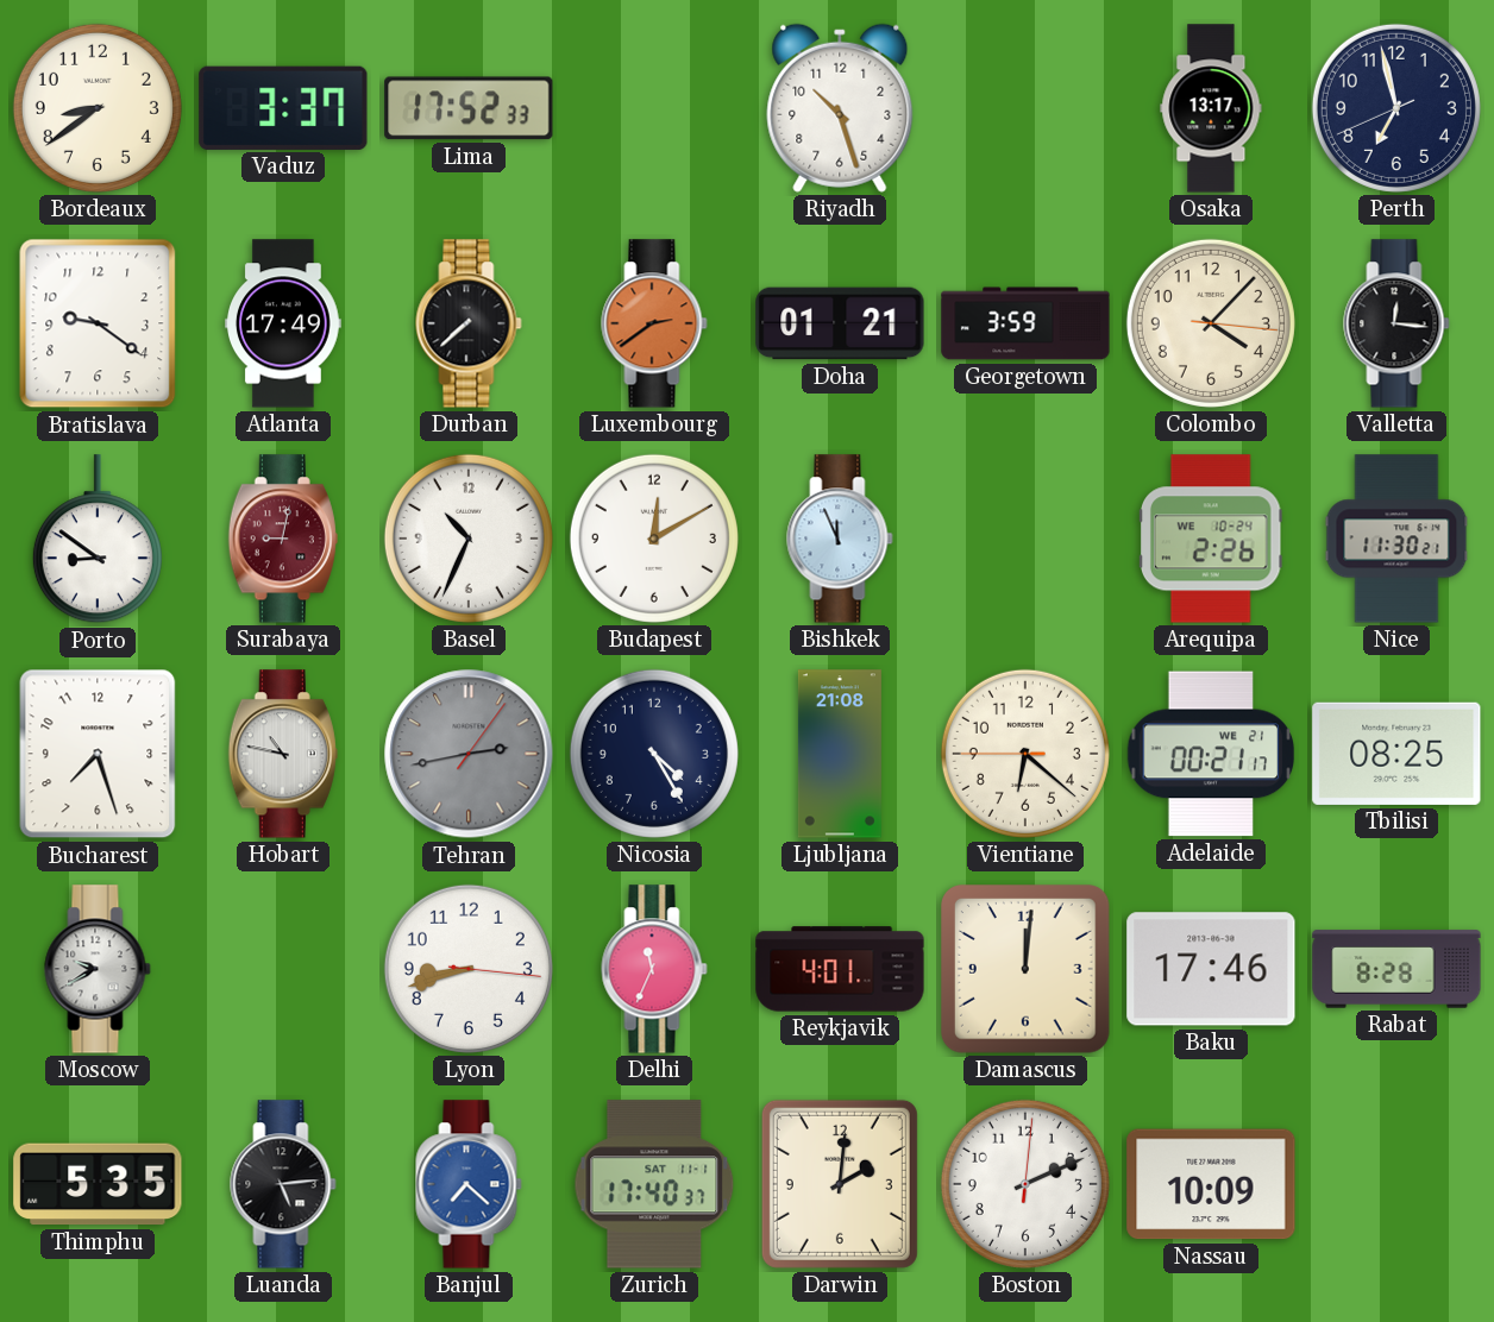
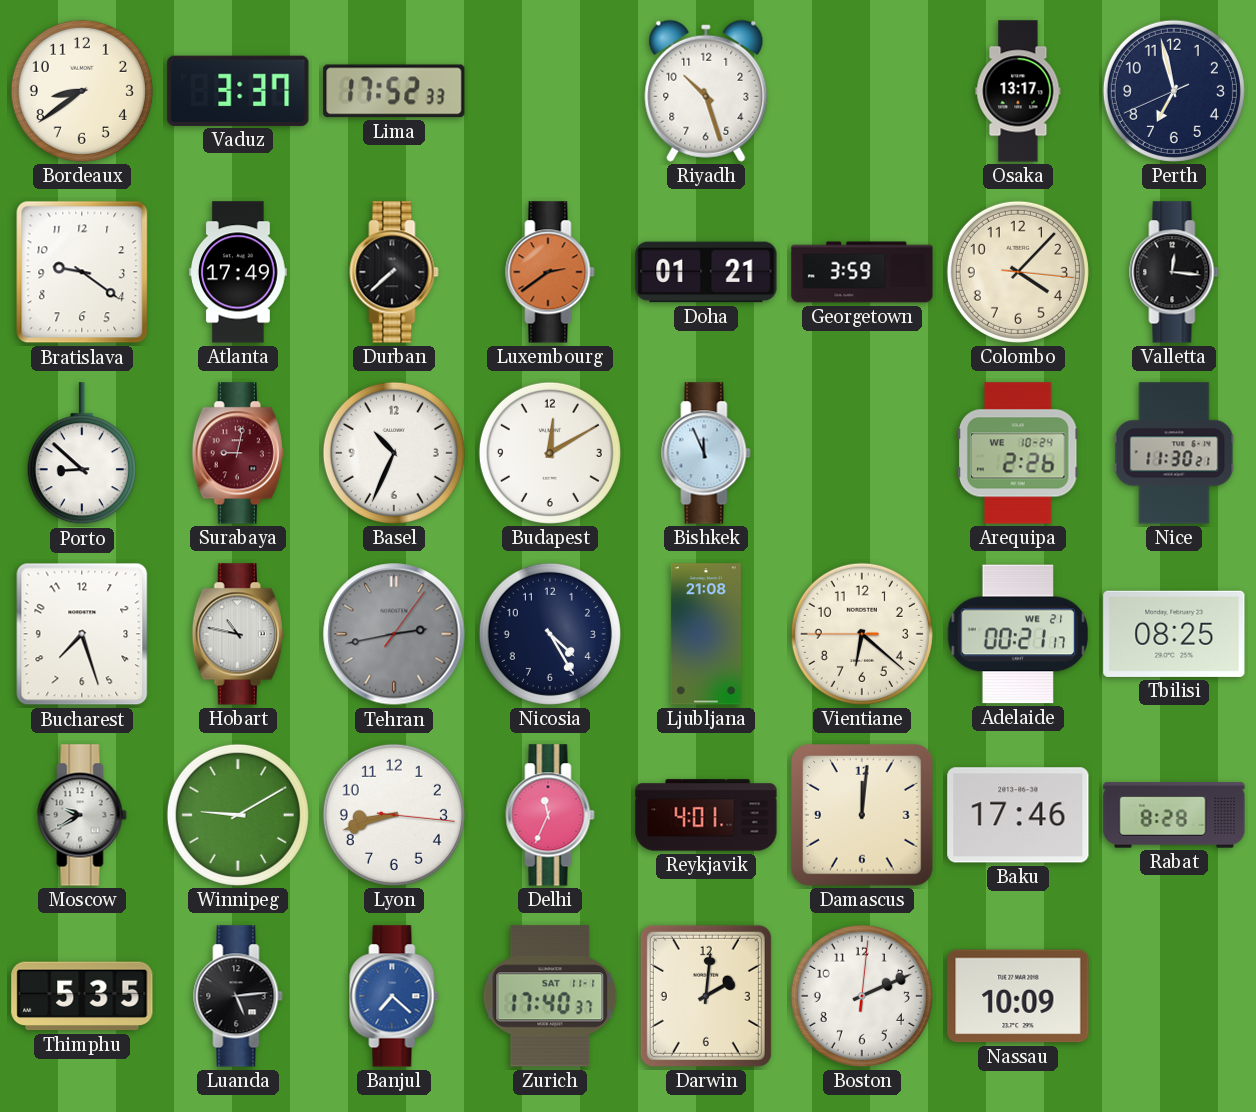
Porto: 8:51 -> 8:52 (82, 454)
Winnipeg: none -> 9:10 (238, 815)
